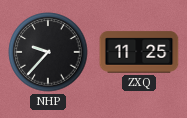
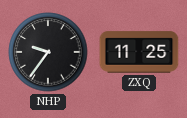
NHP: 9:37 -> 9:36 (48, 52)
